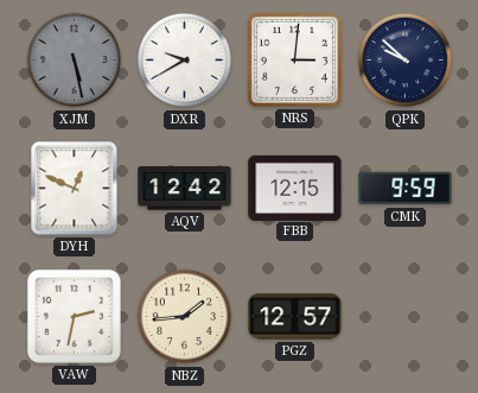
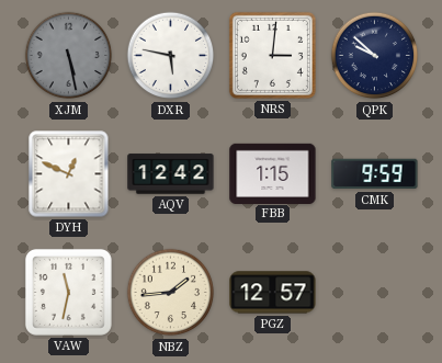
DXR: 9:40 -> 5:47 (171, 56)
FBB: 12:15 -> 1:15 (273, 173)
VAW: 2:32 -> 11:32 (68, 292)
